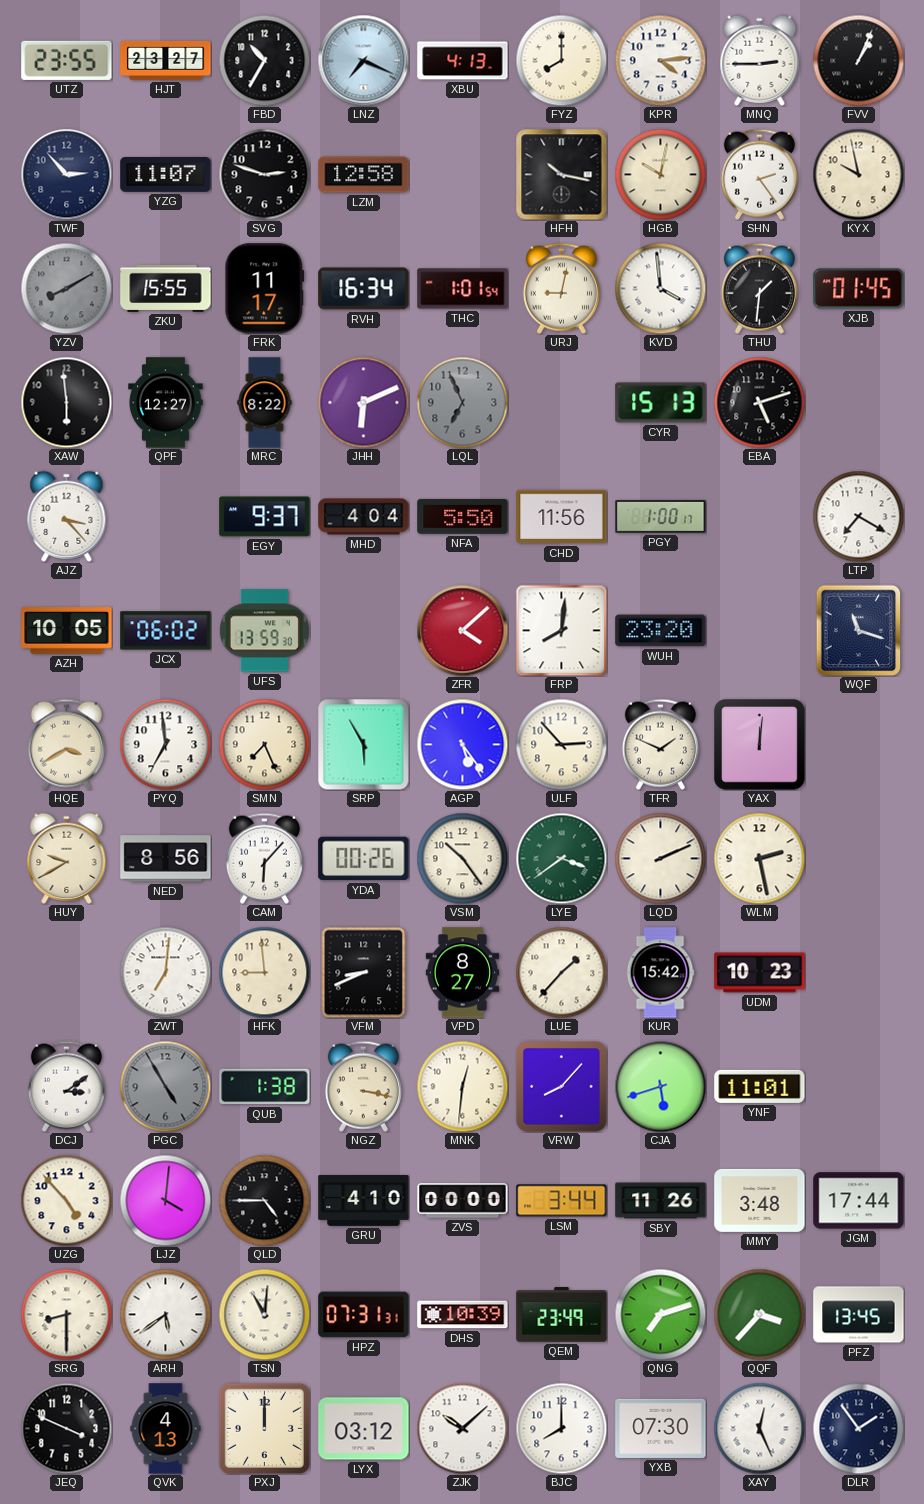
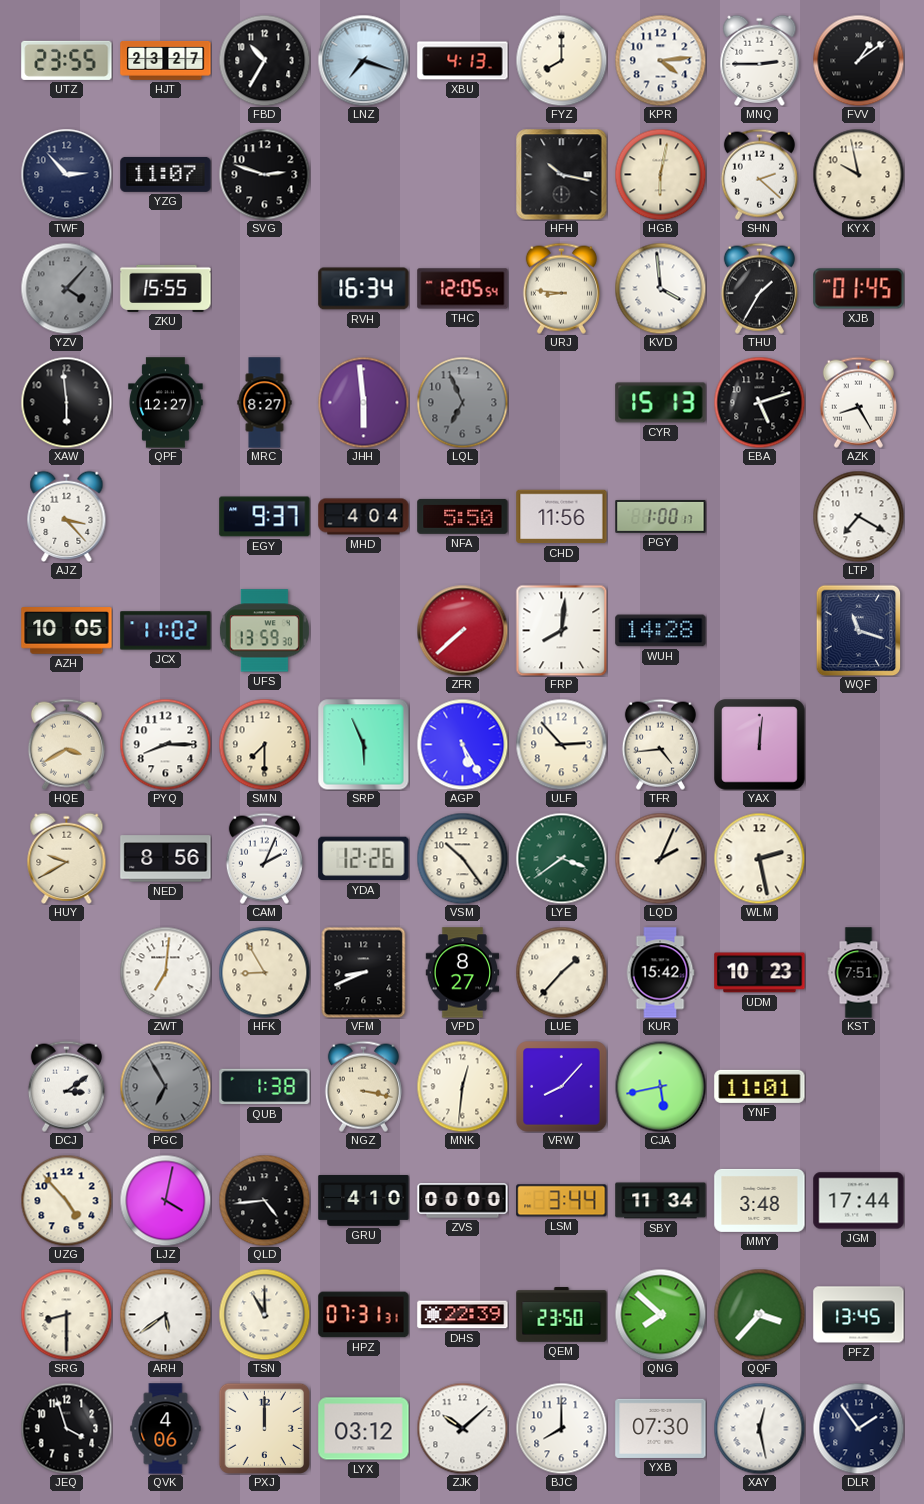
LNZ: 7:19 -> 7:18 (363, 60)
FVV: 1:04 -> 1:09 (858, 60)
LZM: 12:58 -> none (364, 175)
HGB: 10:02 -> 6:02 (660, 174)
SHN: 2:24 -> 2:22 (759, 174)
YZV: 8:10 -> 4:07 (66, 288)
FRK: 11:17 -> none (265, 289)
THC: 1:01 -> 12:05 (463, 289)
URJ: 9:02 -> 8:46 (561, 288)
THU: 1:31 -> 1:35 (759, 288)
MRC: 8:22 -> 8:27 (265, 403)
JHH: 6:11 -> 5:59 (363, 402)
AZK: none -> 8:25 (858, 402)
JCX: 06:02 -> 11:02 (166, 631)
ZFR: 4:08 -> 7:38 (462, 630)
WUH: 23:20 -> 14:28 (661, 631)
PYQ: 6:59 -> 8:15 (165, 744)
SMN: 7:26 -> 7:30 (264, 744)
SRP: 5:55 -> 5:56 (363, 744)
AGP: 5:24 -> 5:25 (462, 744)
TFR: 1:49 -> 4:44 (660, 744)
CAM: 6:07 -> 2:04 (264, 858)
YDA: 00:26 -> 12:26 (364, 859)
LQD: 2:11 -> 2:04 (660, 858)
HFK: 8:59 -> 8:55 (264, 972)
KST: none -> 7:51 (859, 973)
PGC: 4:55 -> 6:55 (165, 1086)
CJA: 5:42 -> 5:43 (660, 1086)
LJZ: 4:01 -> 4:02 (165, 1200)
QLD: 4:45 -> 4:44 (264, 1200)
SBY: 11:26 -> 11:34 (661, 1201)
TSN: 11:01 -> 11:00 (264, 1314)
DHS: 10:39 -> 22:39 (463, 1315)
QEM: 23:49 -> 23:50 (562, 1315)
QNG: 7:12 -> 7:52 (660, 1314)
JEQ: 3:49 -> 3:57 (66, 1428)
QVK: 4:13 -> 4:06 (166, 1429)
XAY: 12:26 -> 12:28 (759, 1428)
